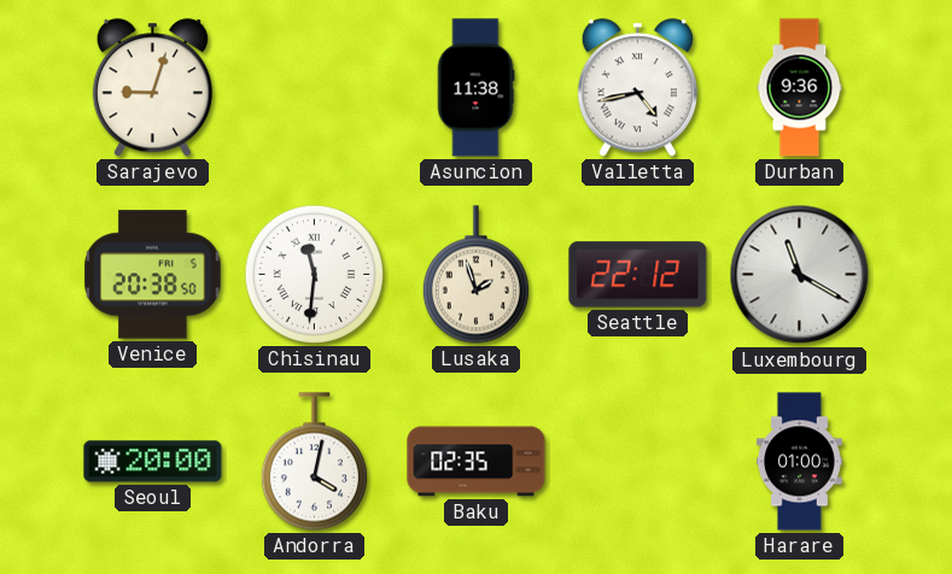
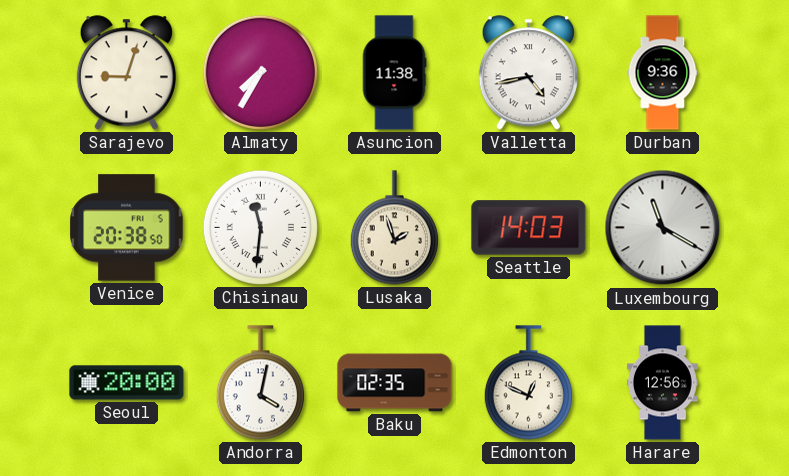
Almaty: none -> 7:35 (260, 72)
Seattle: 22:12 -> 14:03 (529, 228)
Edmonton: none -> 12:49 (528, 383)
Harare: 01:00 -> 12:56 (663, 383)
